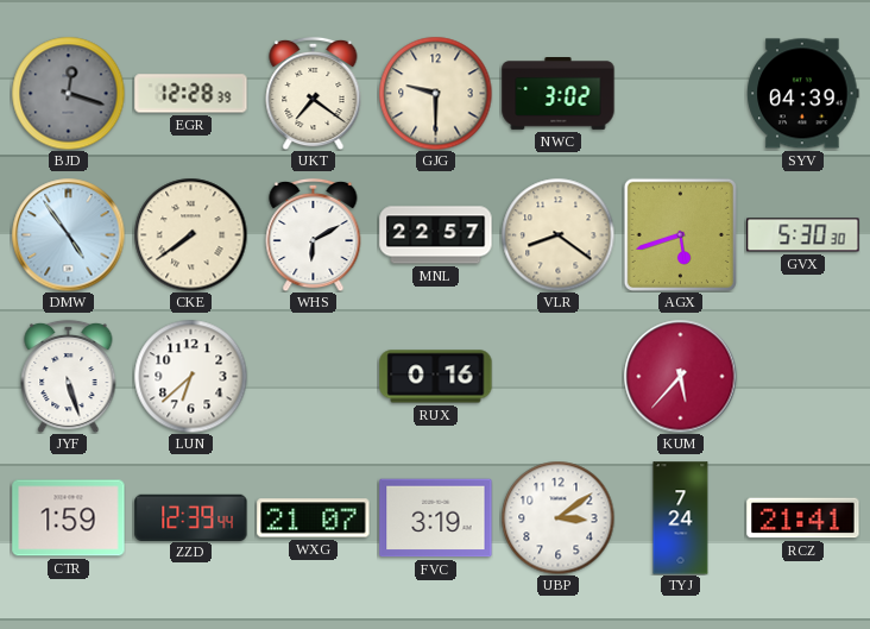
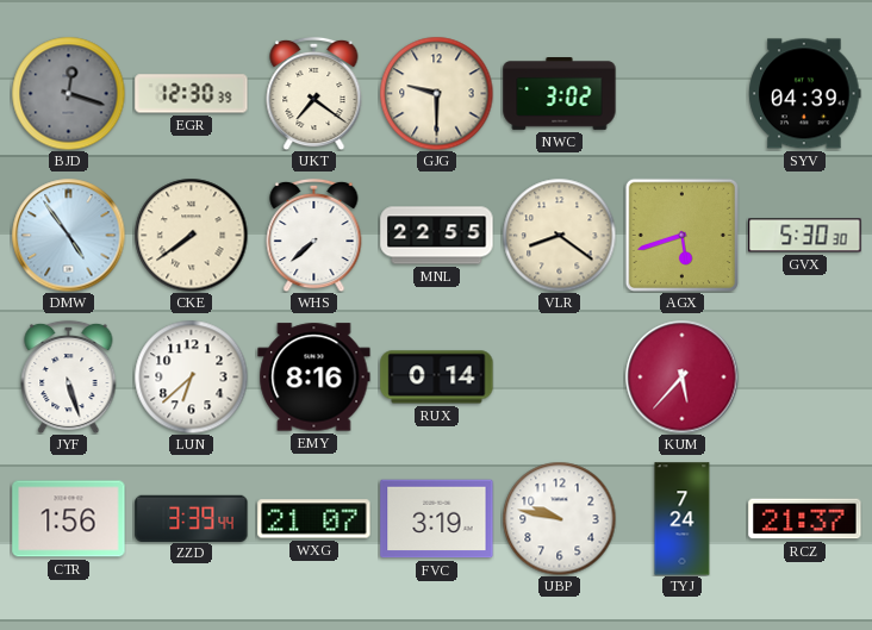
EGR: 12:28 -> 12:30 (192, 94)
WHS: 6:10 -> 7:38 (314, 235)
MNL: 22:57 -> 22:55 (437, 236)
EMY: none -> 8:16 (314, 378)
RUX: 0:16 -> 0:14 (437, 378)
CTR: 1:59 -> 1:56 (69, 519)
ZZD: 12:39 -> 3:39 (192, 518)
UBP: 3:09 -> 9:47 (559, 518)
RCZ: 21:41 -> 21:37 (805, 519)
